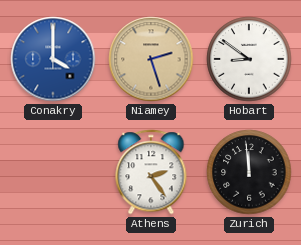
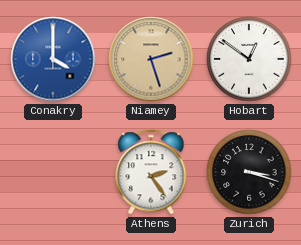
Hobart: 8:51 -> 12:51 (249, 59)
Zurich: 11:59 -> 3:18 (249, 172)
